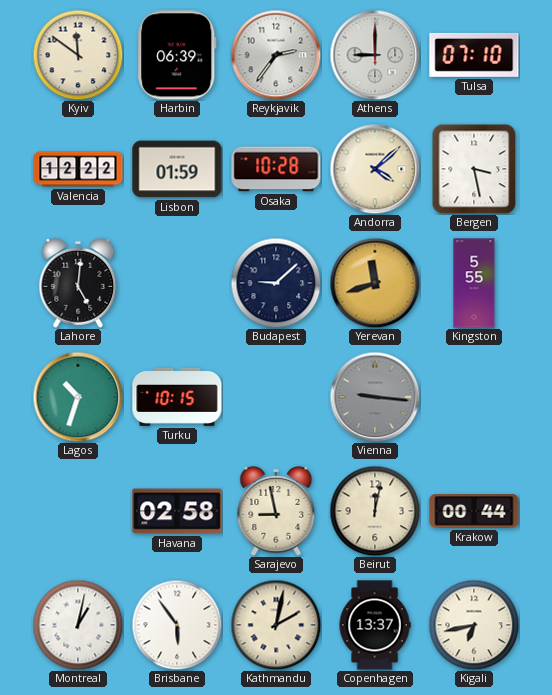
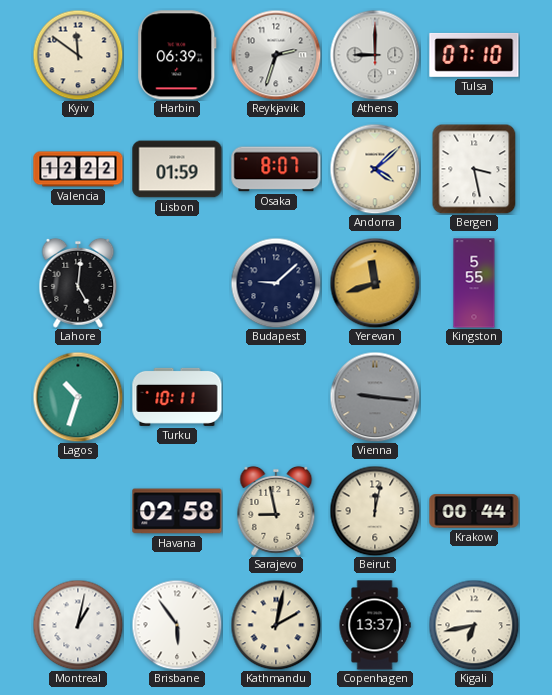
Reykjavik: 2:36 -> 2:33 (276, 55)
Osaka: 10:28 -> 8:07 (276, 169)
Turku: 10:15 -> 10:11 (177, 397)
